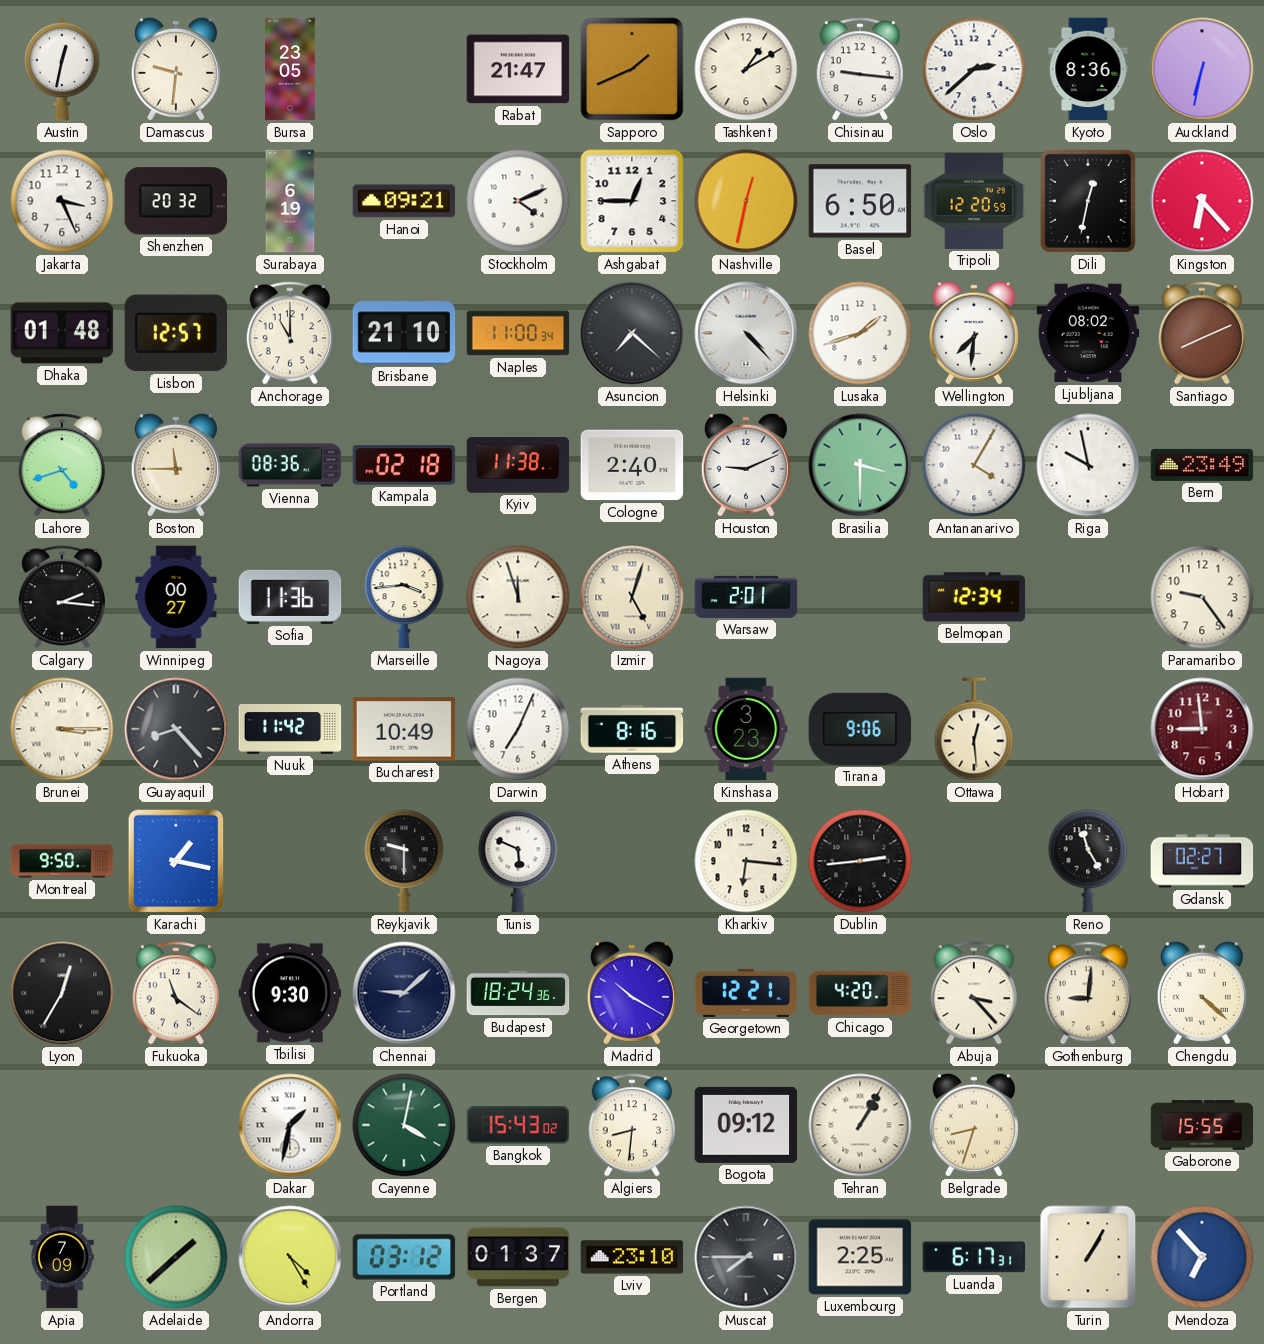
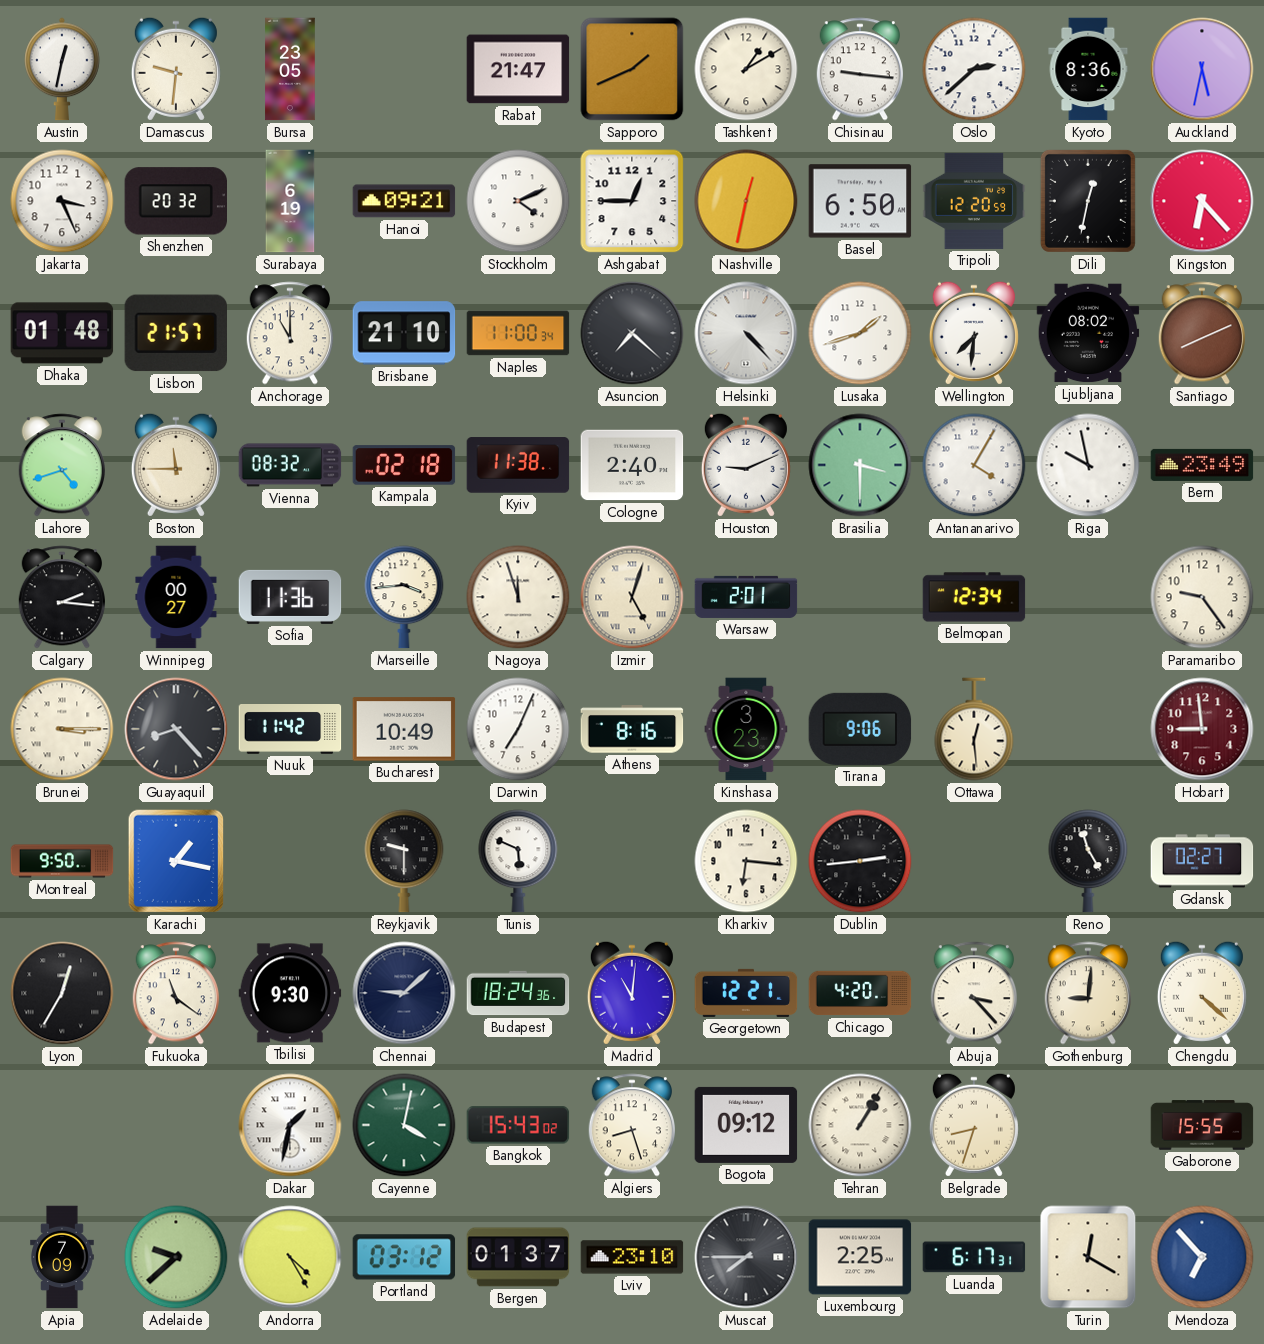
Auckland: 6:32 -> 5:32 (1202, 69)
Lisbon: 12:57 -> 21:57 (175, 333)
Vienna: 08:36 -> 08:32 (290, 465)
Madrid: 10:20 -> 11:01 (632, 993)
Algiers: 8:31 -> 8:27 (631, 1125)
Adelaide: 1:38 -> 9:38 (176, 1257)
Turin: 1:05 -> 12:20 (1088, 1257)
